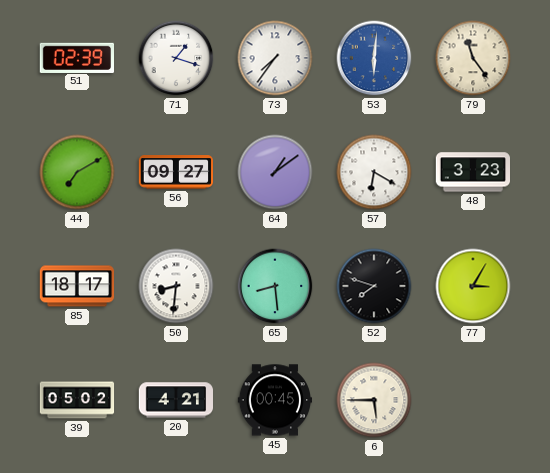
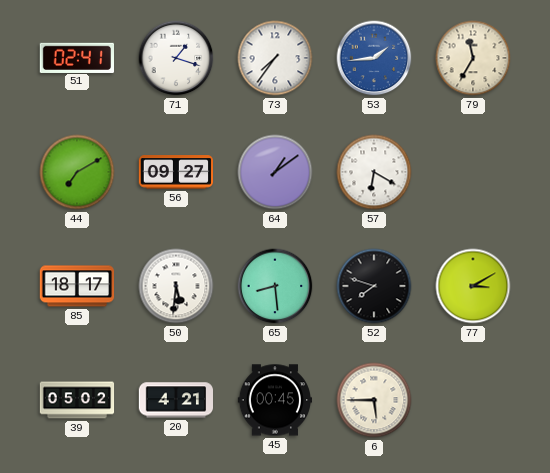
51: 02:39 -> 02:41 (76, 57)
53: 6:01 -> 1:44 (374, 58)
79: 11:24 -> 11:35 (473, 58)
48: 3:23 -> none (473, 172)
50: 8:31 -> 5:31 (176, 286)
77: 3:05 -> 3:10 (473, 286)
